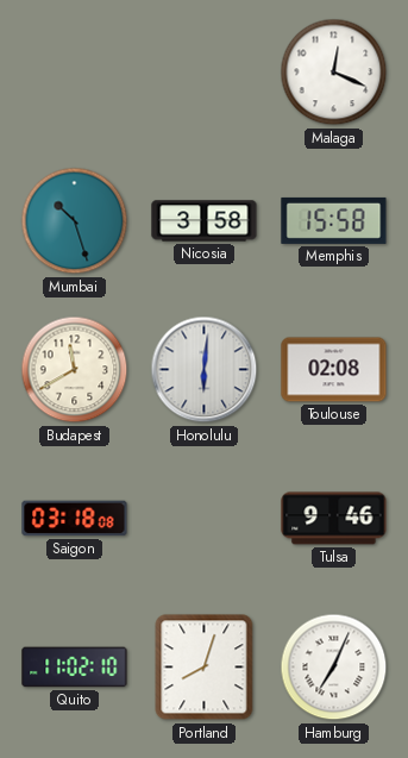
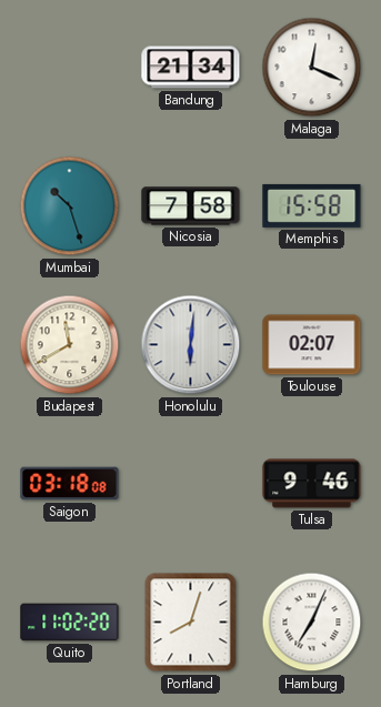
Bandung: none -> 21:34 (191, 68)
Nicosia: 3:58 -> 7:58 (191, 206)
Toulouse: 02:08 -> 02:07 (312, 345)
Quito: 11:02:10 -> 11:02:20 (70, 623)
